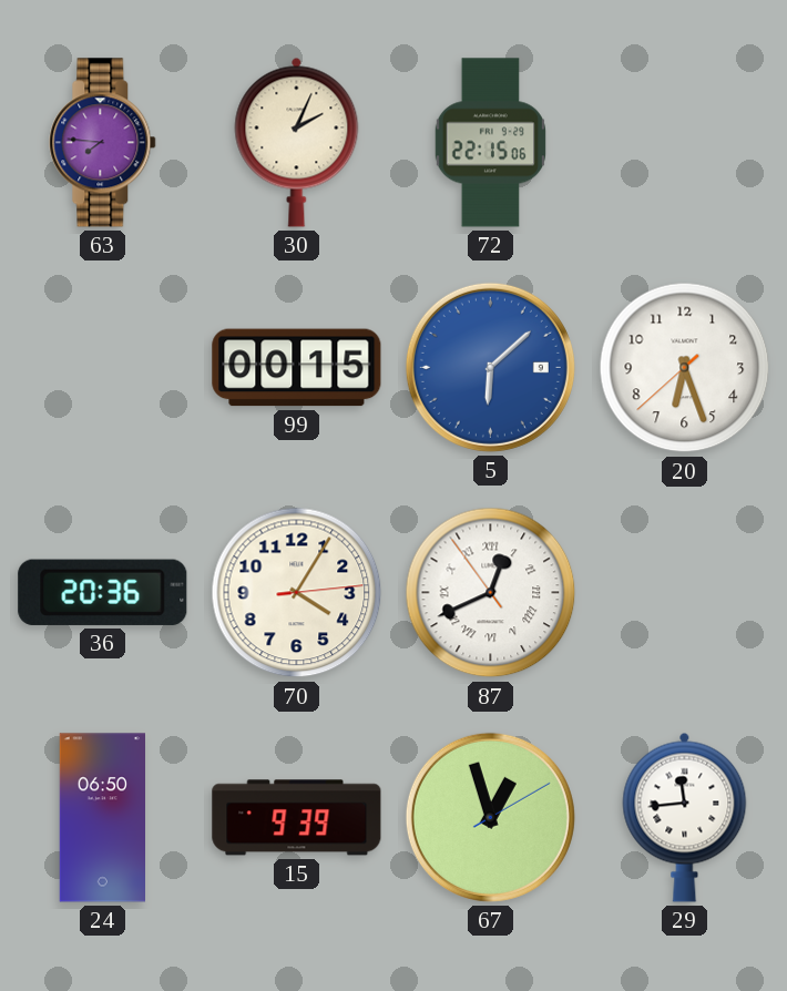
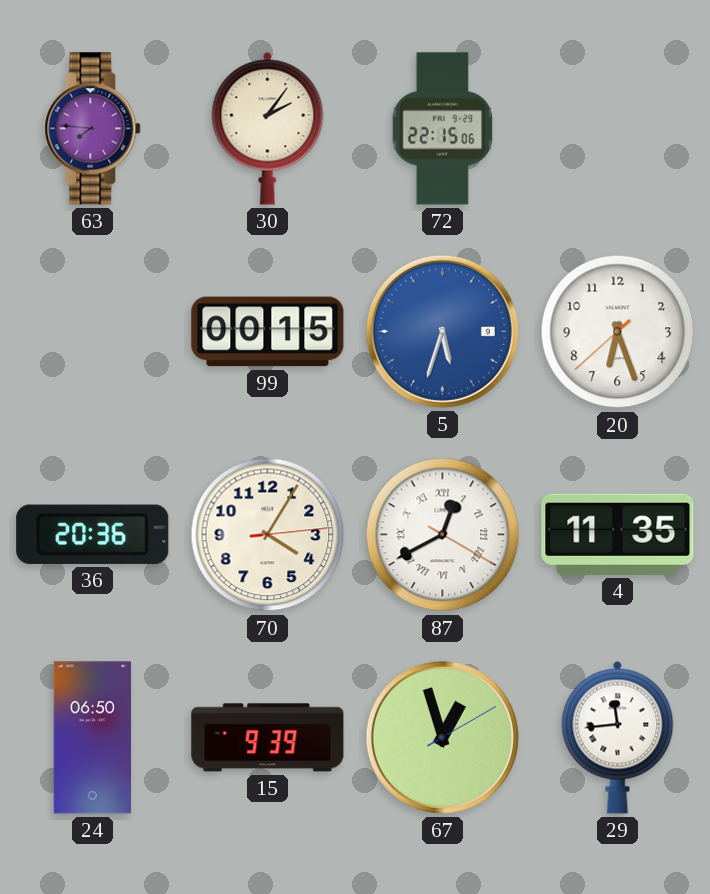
30: 2:04 -> 2:06 (268, 128)
5: 6:08 -> 5:33 (442, 331)
87: 12:40:54 -> 12:40:20 (443, 535)
4: none -> 11:35 (618, 534)
